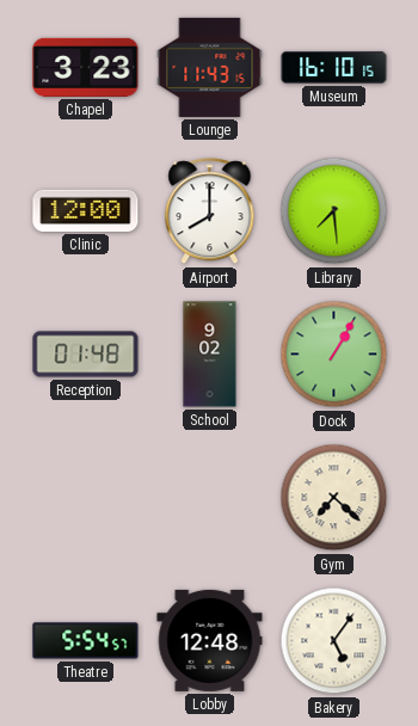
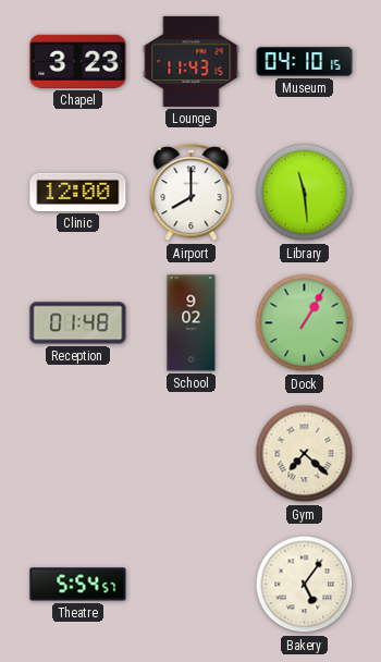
Museum: 16:10 -> 04:10 (305, 62)
Library: 7:29 -> 11:29 (305, 193)
Lobby: 12:48 -> none (210, 640)
